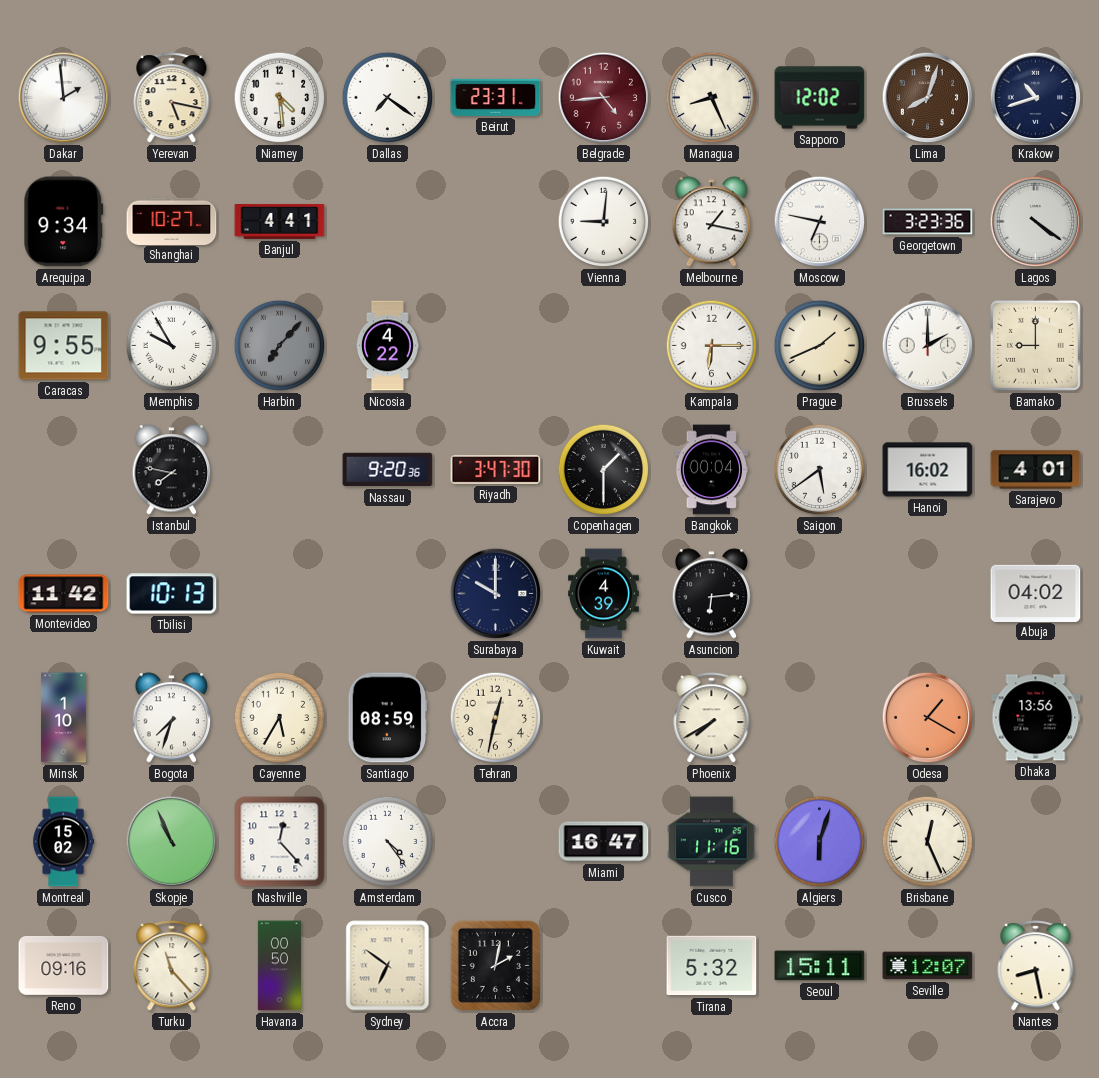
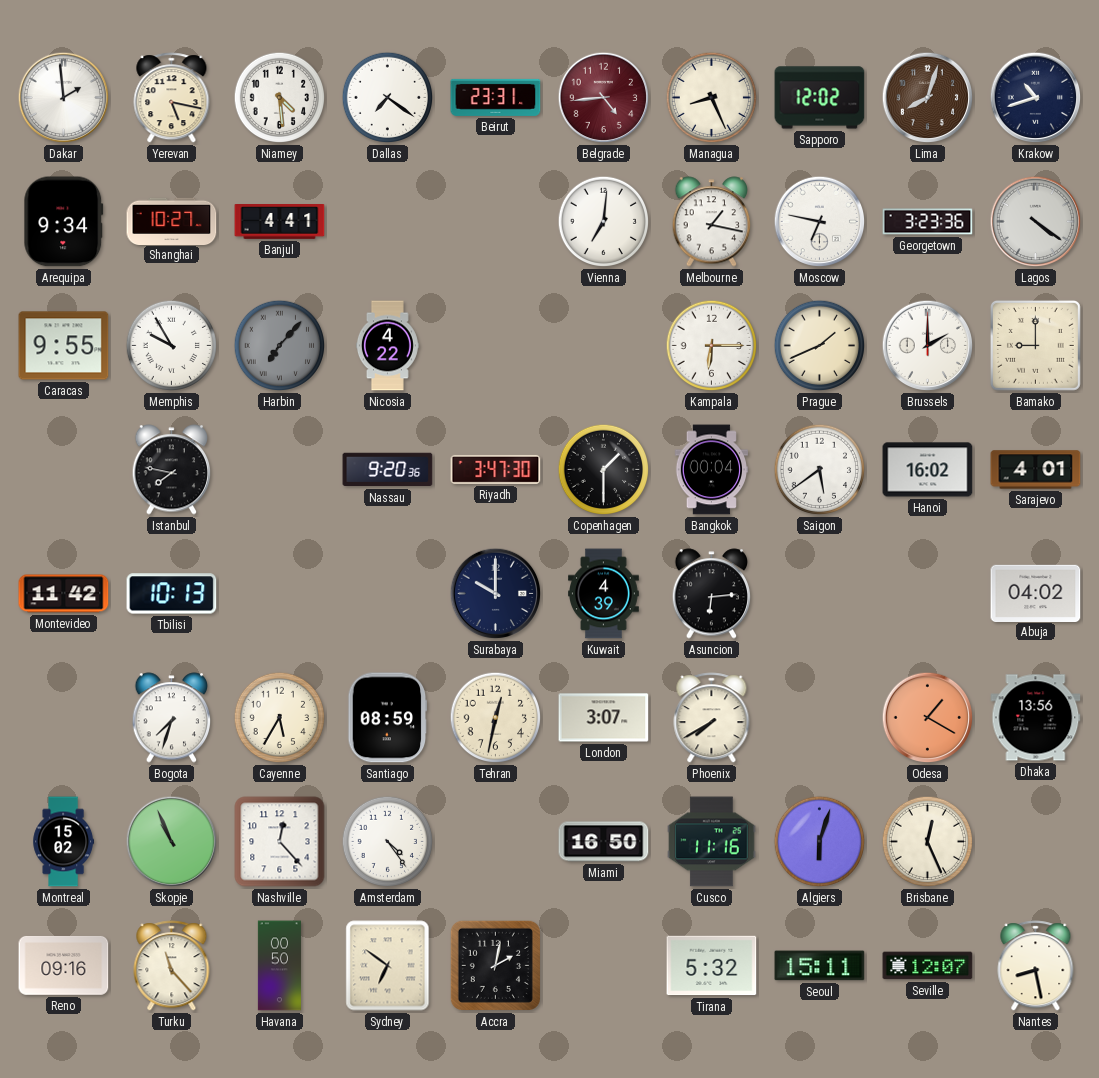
Vienna: 9:01 -> 7:01 (604, 222)
Minsk: 1:10 -> none (63, 718)
London: none -> 3:07 (604, 718)
Miami: 16:47 -> 16:50 (604, 842)
